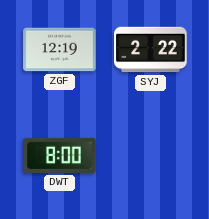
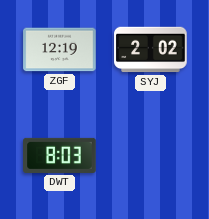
SYJ: 2:22 -> 2:02 (151, 50)
DWT: 8:00 -> 8:03 (60, 155)
